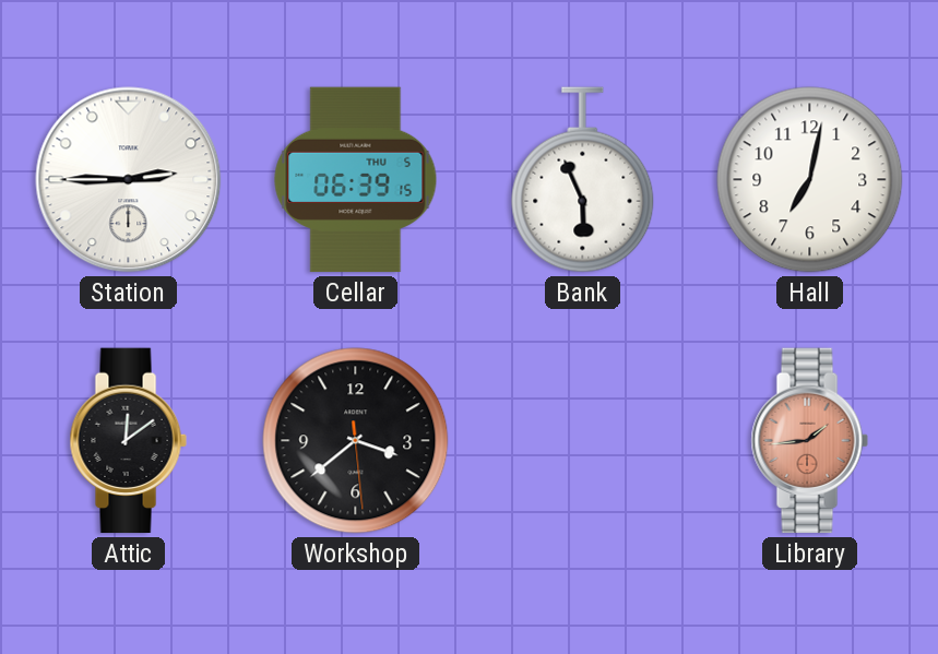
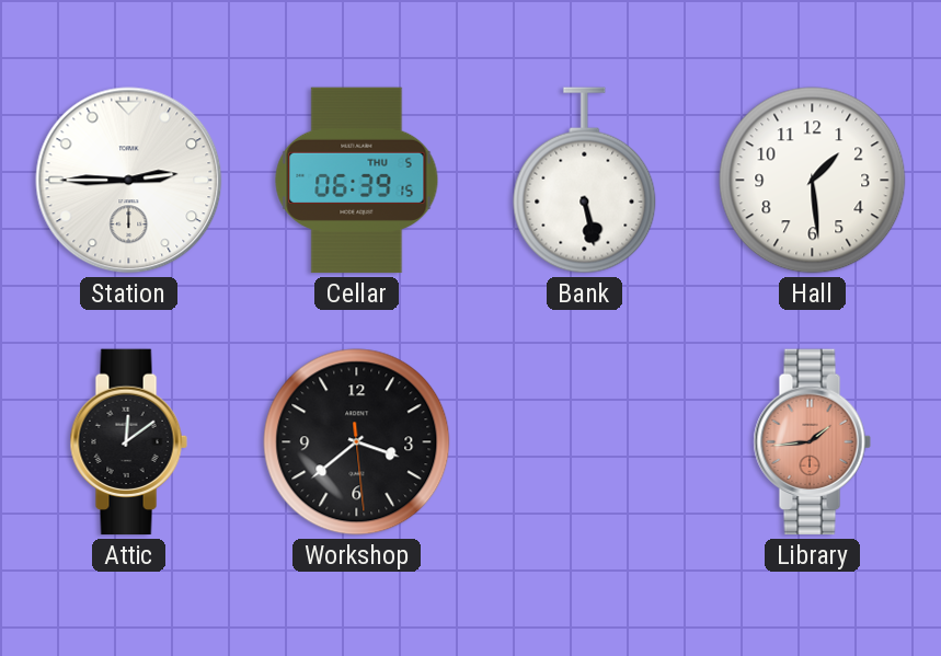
Bank: 5:56 -> 5:28 (585, 181)
Hall: 7:02 -> 1:29 (813, 181)
